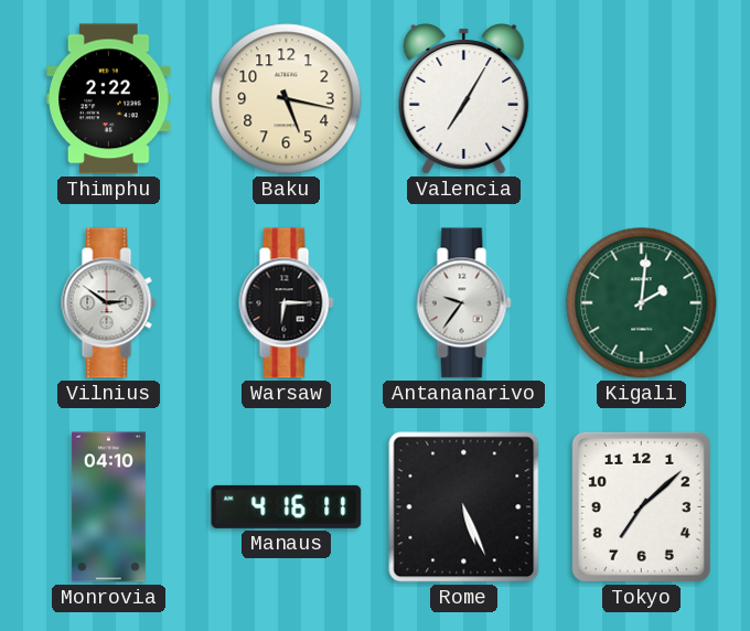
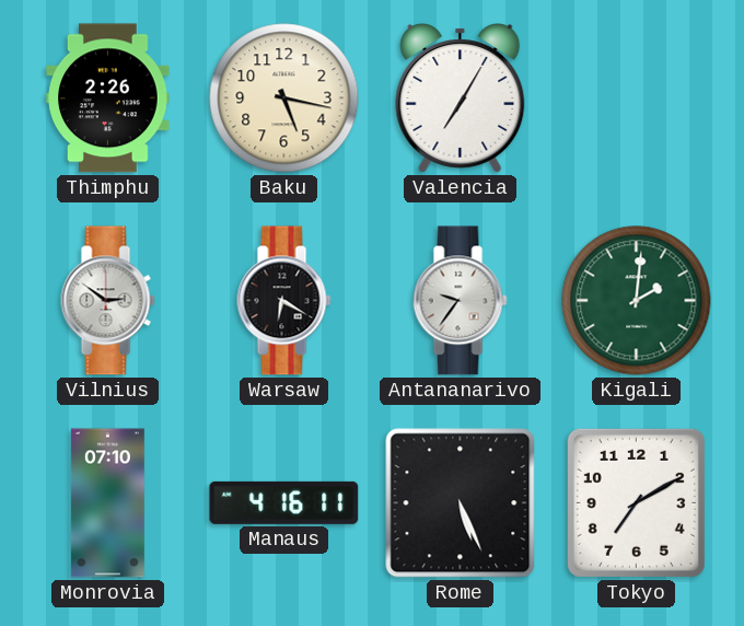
Thimphu: 2:22 -> 2:26 (108, 98)
Warsaw: 6:15 -> 6:20 (284, 301)
Monrovia: 04:10 -> 07:10 (107, 503)
Tokyo: 7:08 -> 7:10 (636, 502)
